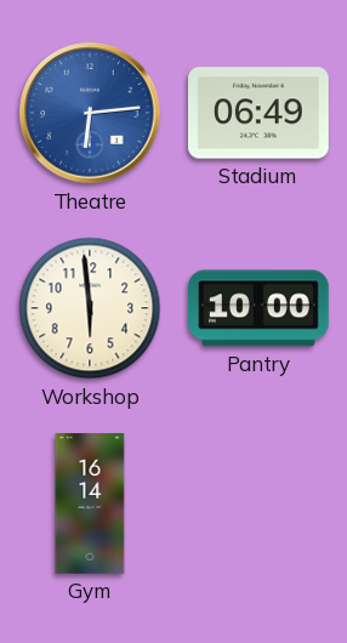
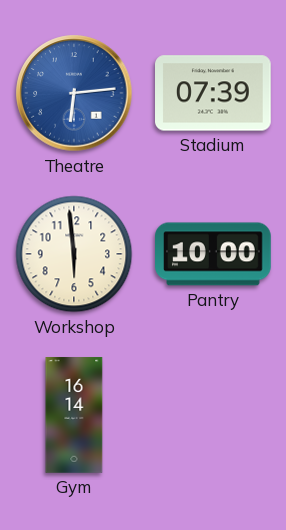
Stadium: 06:49 -> 07:39 (213, 93)
